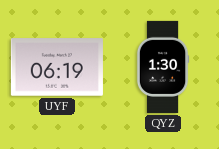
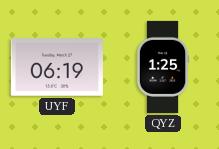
QYZ: 1:30 -> 1:25 (163, 67)
